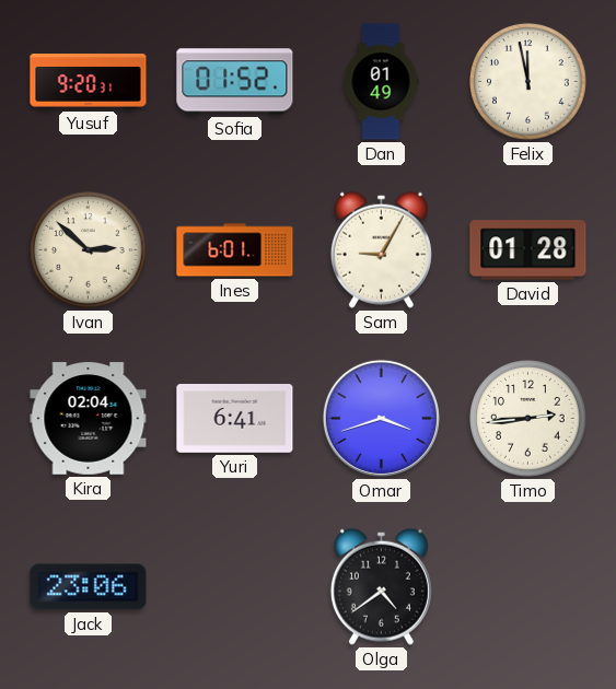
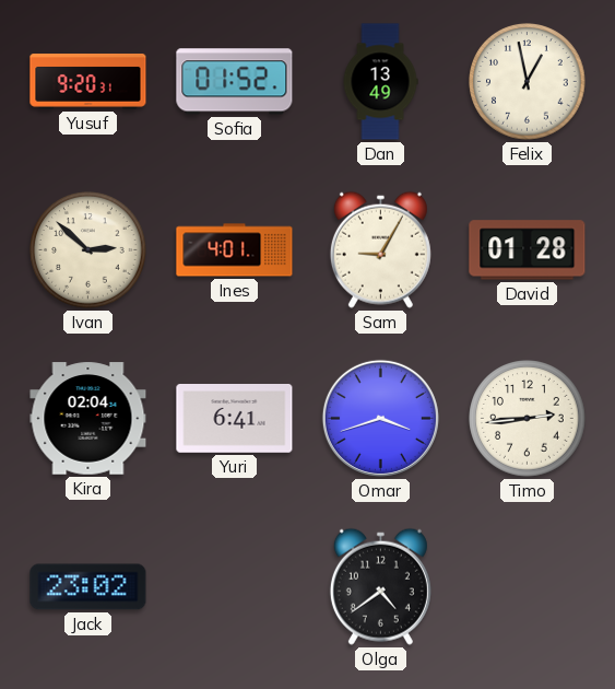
Dan: 01:49 -> 13:49 (380, 82)
Felix: 11:58 -> 12:58 (528, 82)
Ines: 6:01 -> 4:01 (235, 250)
Jack: 23:06 -> 23:02 (88, 587)
